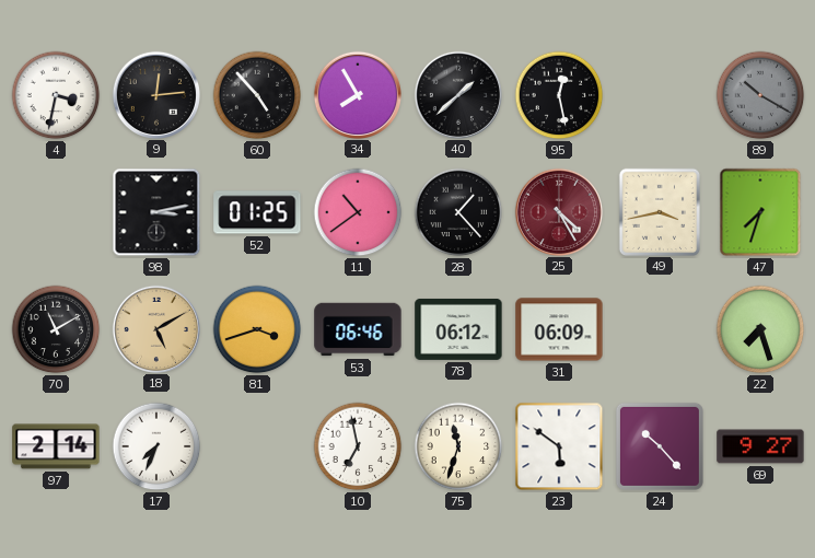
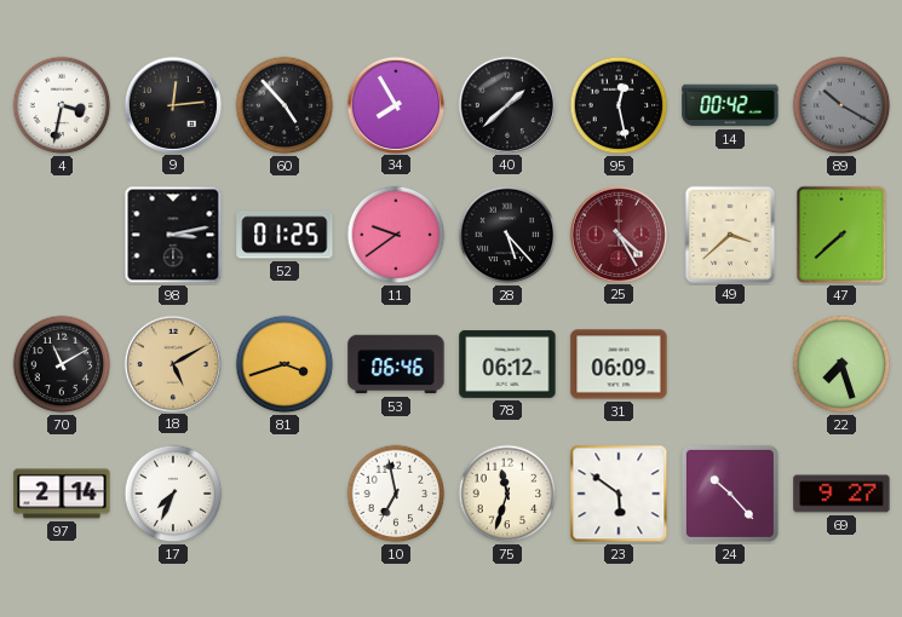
14: none -> 00:42 (730, 105)
11: 10:39 -> 9:39 (396, 235)
28: 1:23 -> 5:23 (507, 235)
49: 3:43 -> 3:38 (729, 233)
47: 7:33 -> 7:38 (841, 235)
